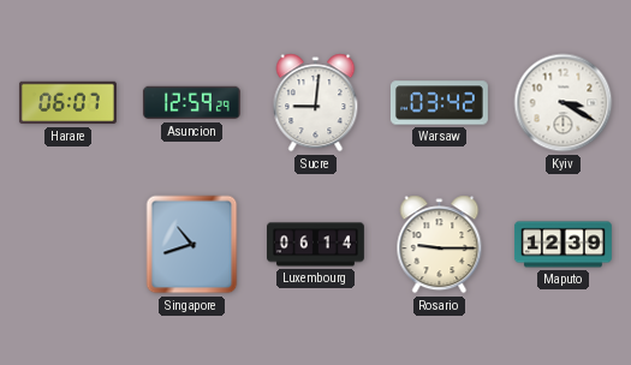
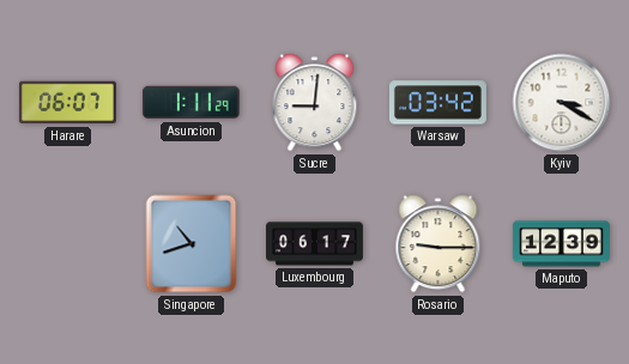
Asuncion: 12:59 -> 1:11 (190, 103)
Luxembourg: 06:14 -> 06:17 (315, 244)
